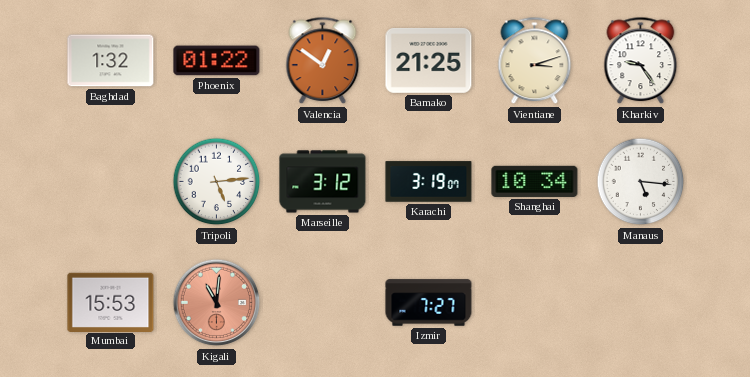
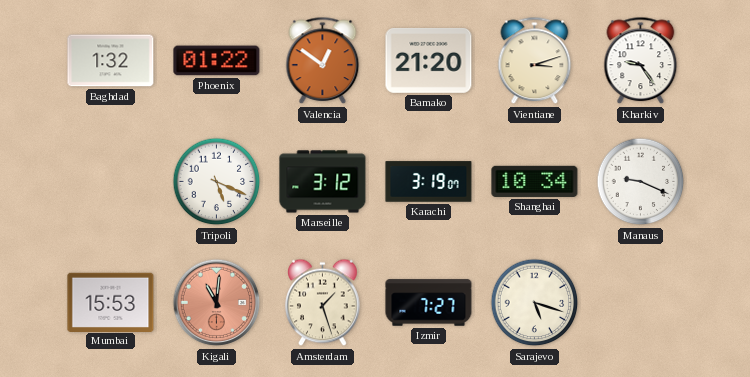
Bamako: 21:25 -> 21:20 (429, 60)
Tripoli: 5:14 -> 5:19 (217, 182)
Manaus: 5:16 -> 9:19 (641, 182)
Amsterdam: none -> 1:27 (323, 303)
Sarajevo: none -> 5:18 (535, 303)
